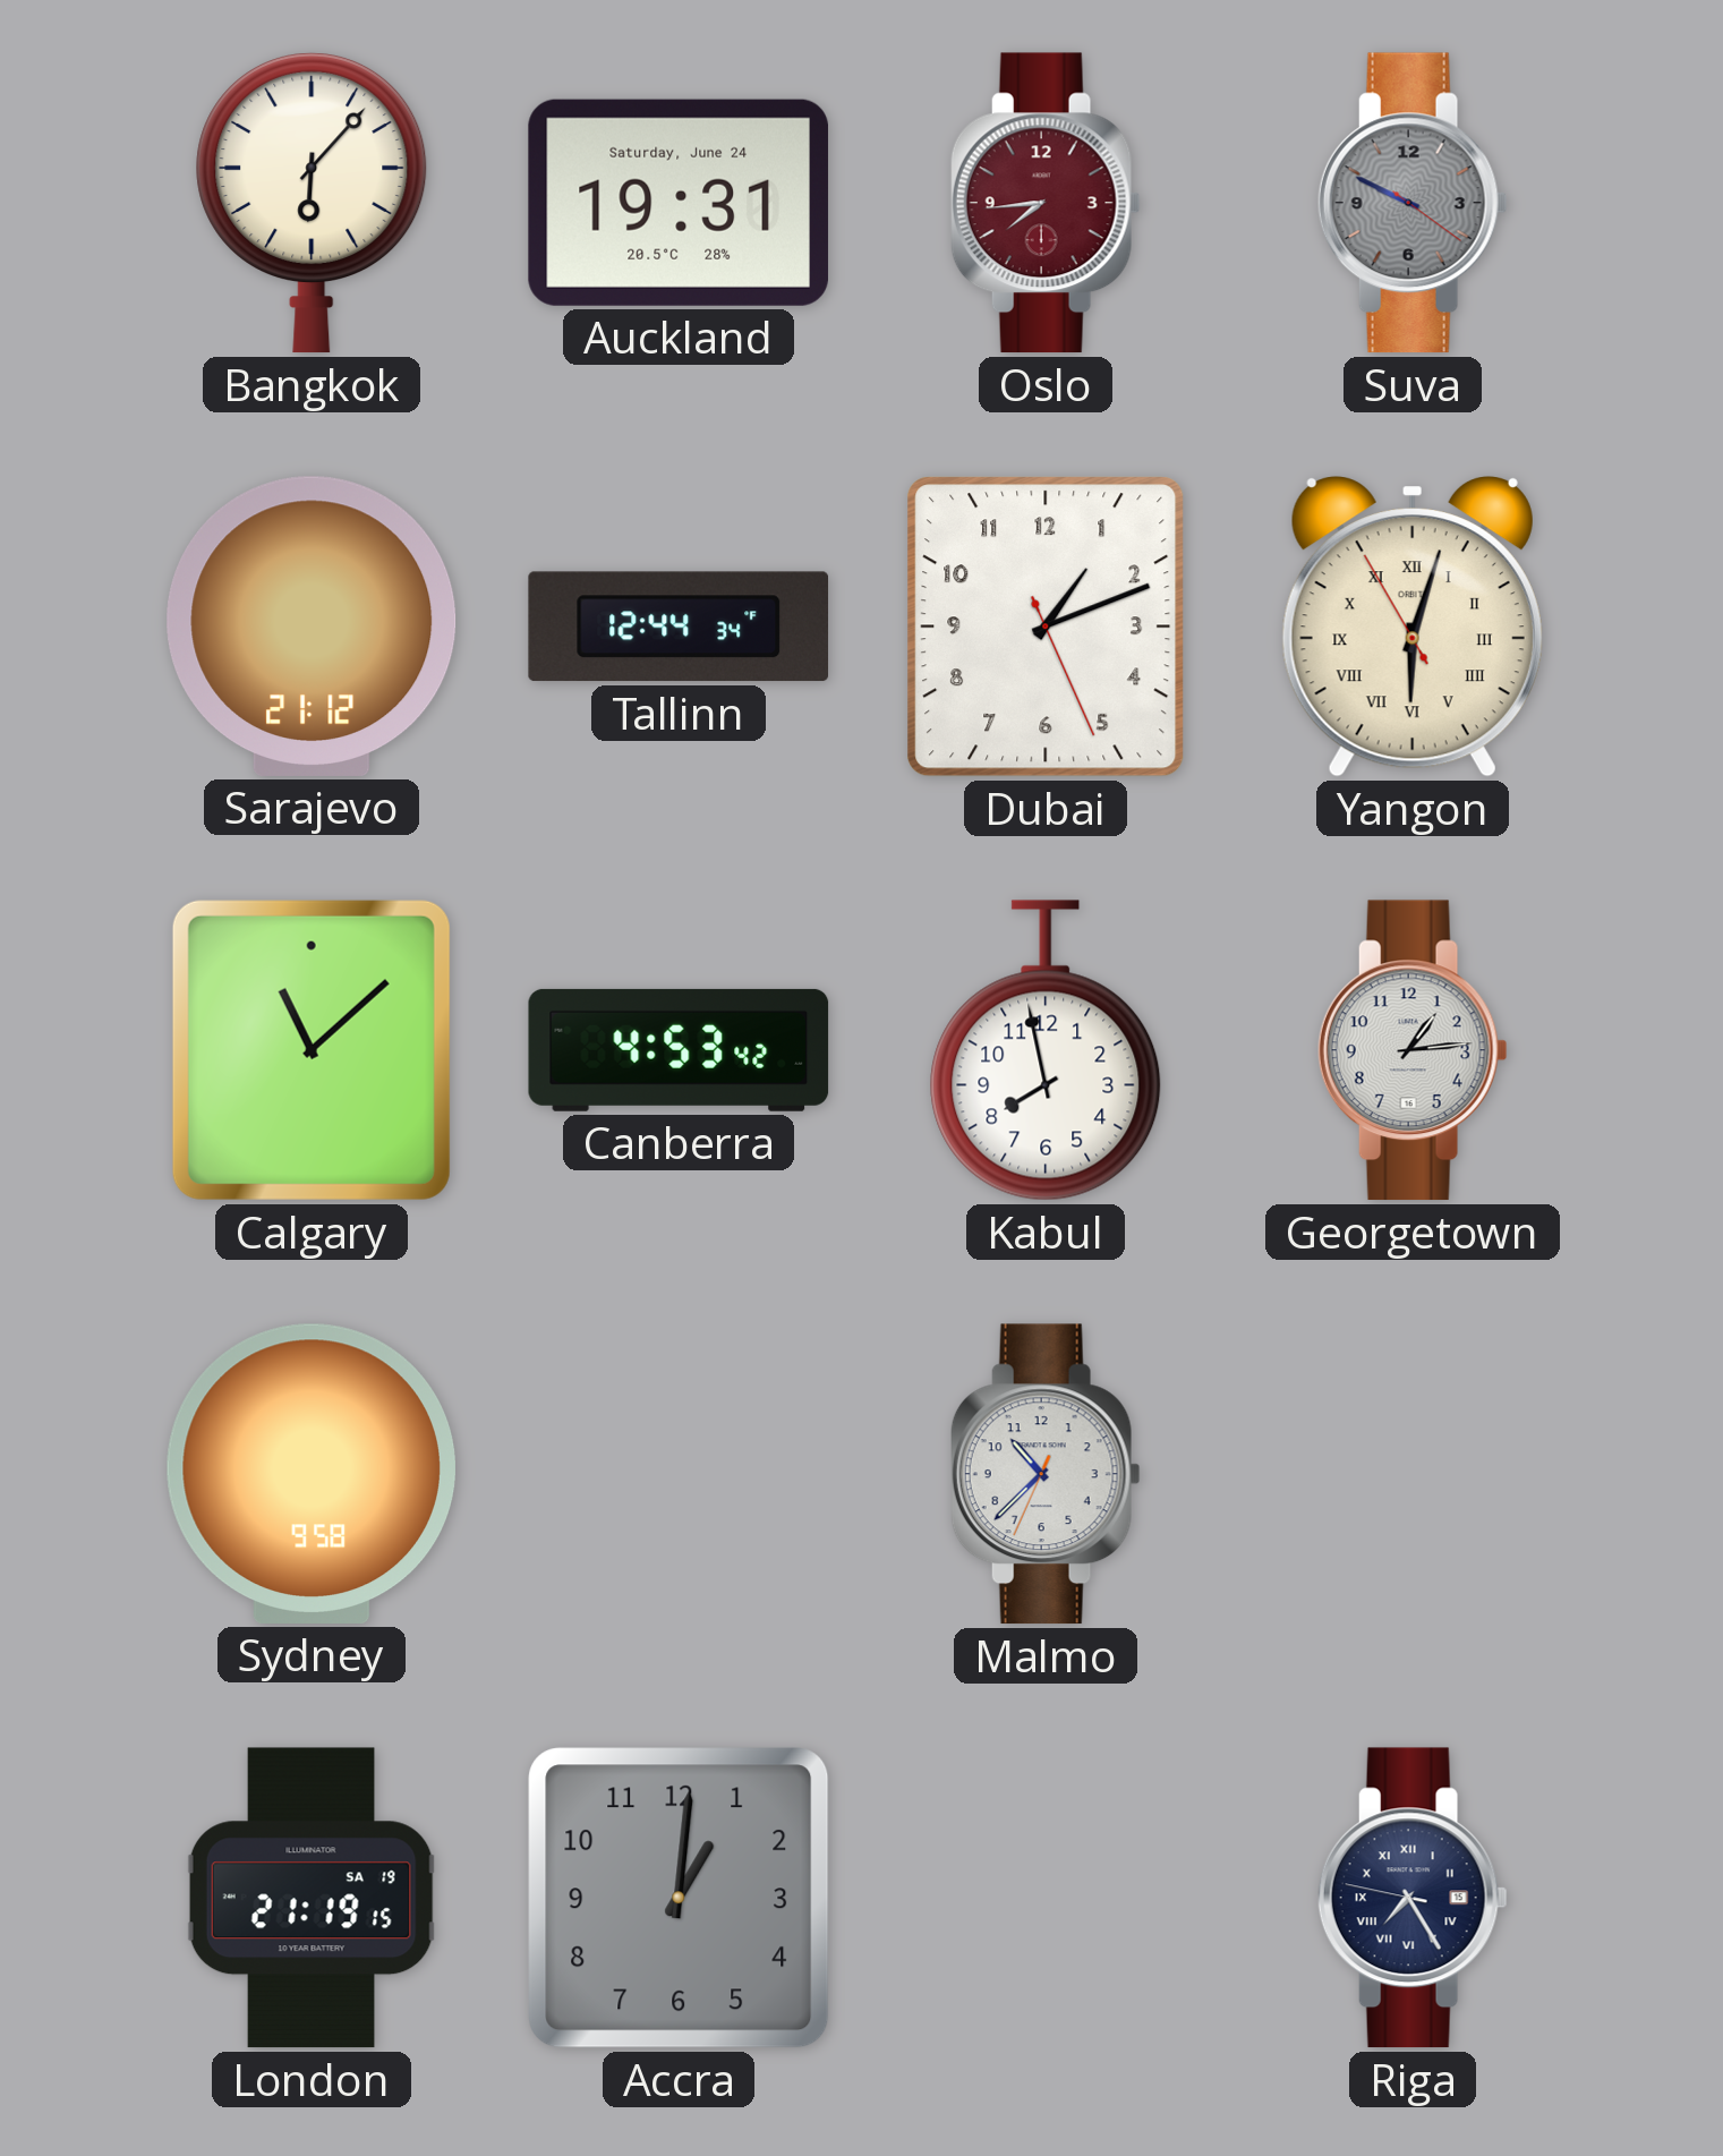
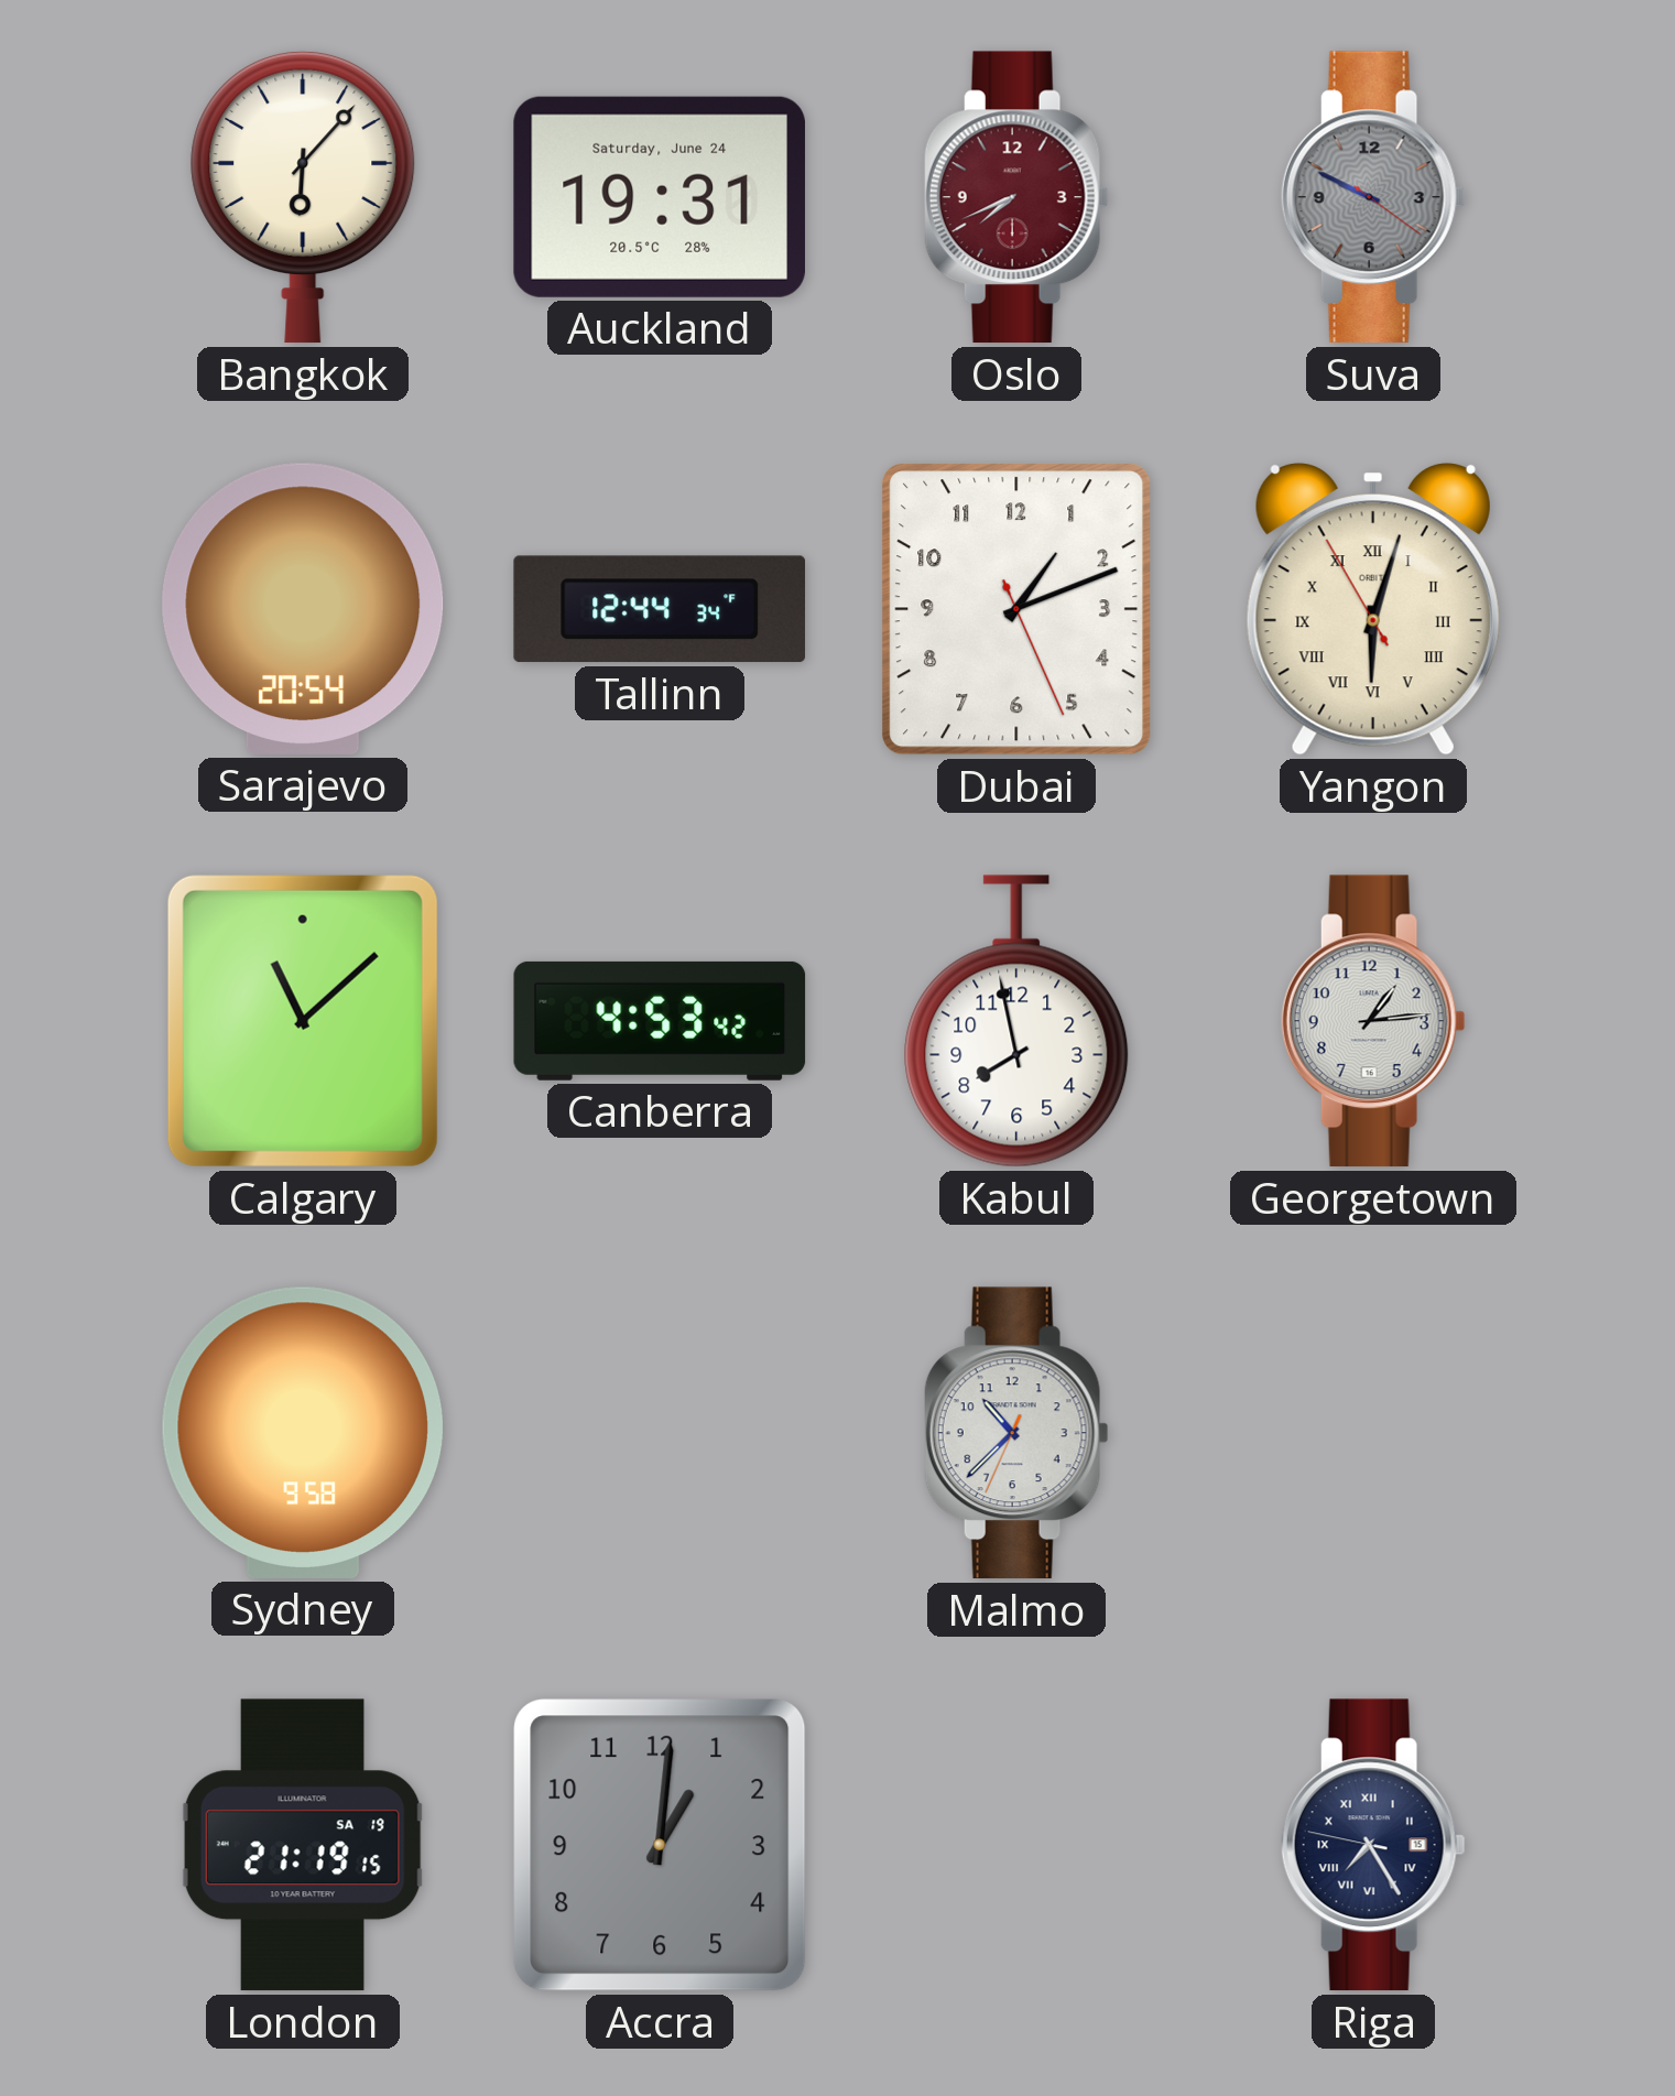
Oslo: 7:44 -> 7:41 (1016, 197)
Sarajevo: 21:12 -> 20:54 (303, 609)
